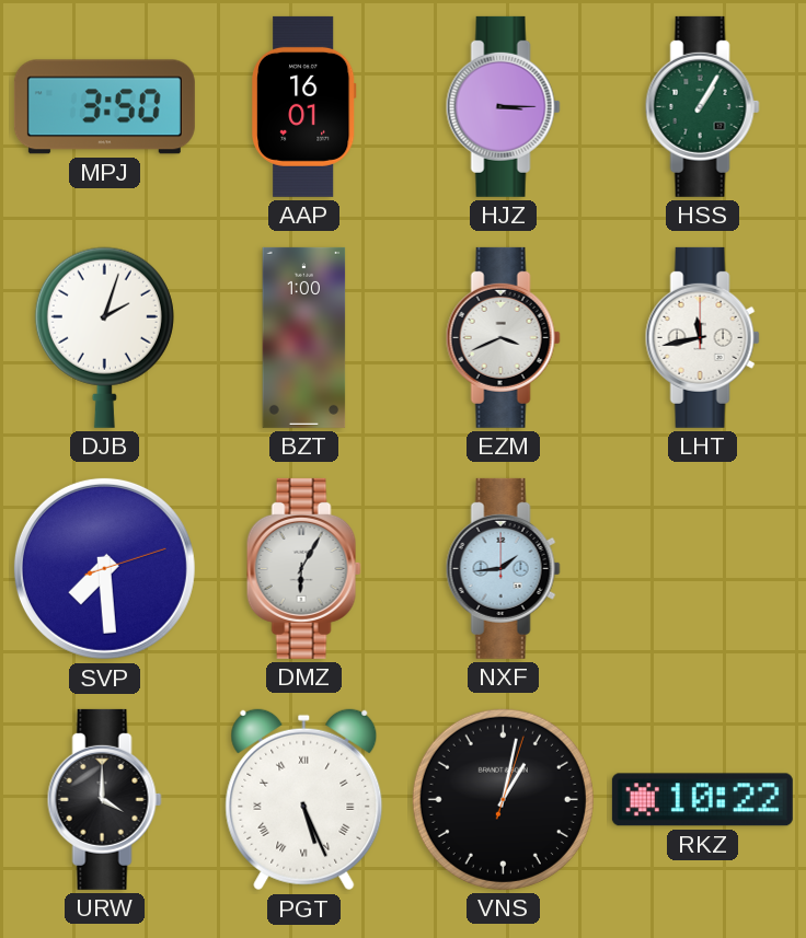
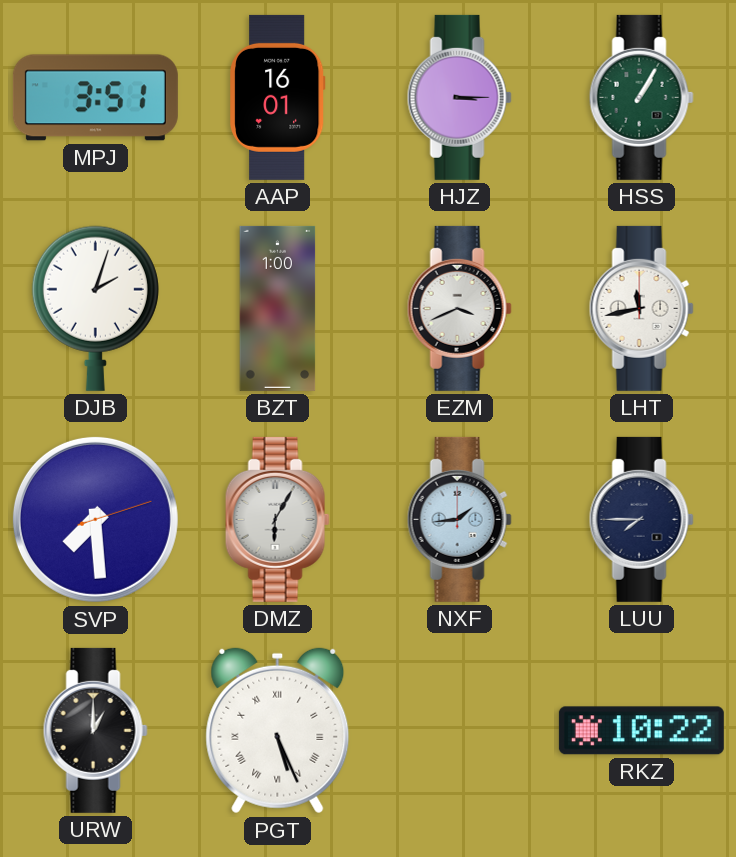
MPJ: 3:50 -> 3:51 (95, 98)
LUU: none -> 7:45 (641, 519)
URW: 4:00 -> 1:00 (95, 730)
VNS: 1:02 -> none (503, 799)
